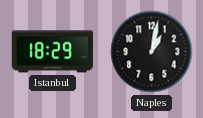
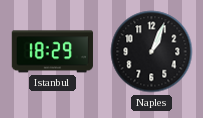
Naples: 1:02 -> 1:04 (152, 52)
